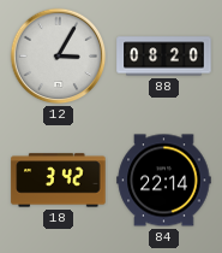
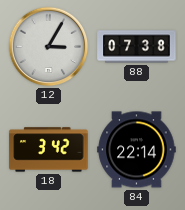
88: 08:20 -> 07:38 (137, 47)
